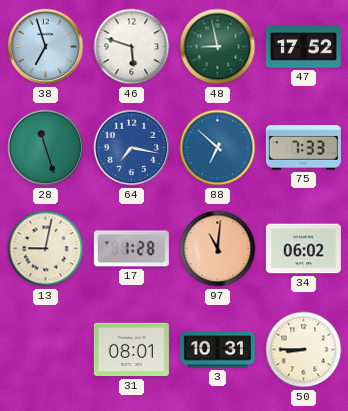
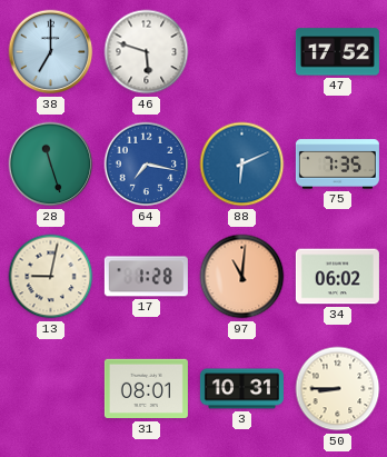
38: 6:57 -> 7:00 (51, 52)
48: 8:58 -> none (218, 47)
88: 6:52 -> 6:11 (242, 165)
75: 7:33 -> 7:35 (337, 165)
